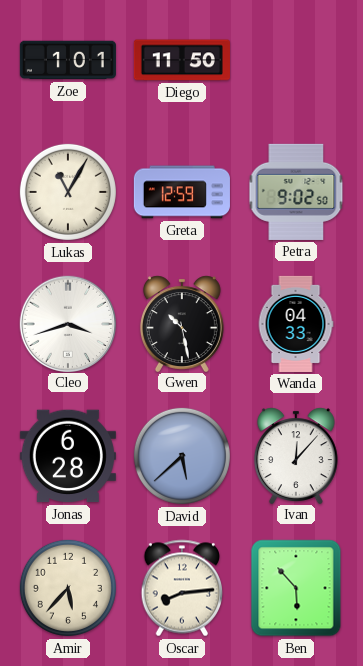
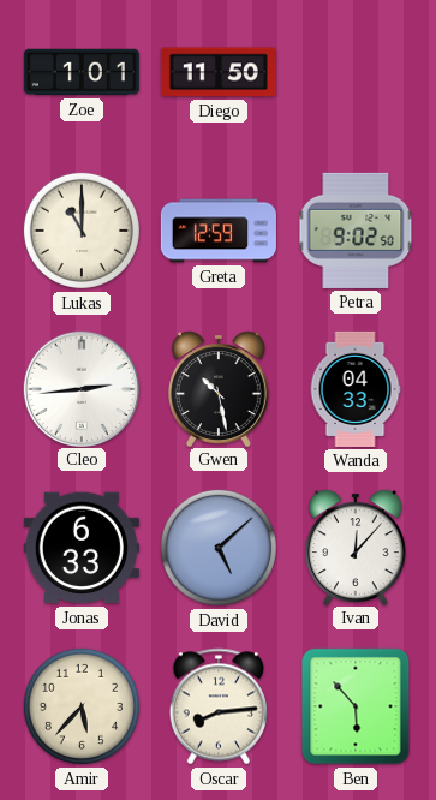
Lukas: 11:05 -> 11:00 (82, 231)
Cleo: 3:42 -> 2:44 (80, 388)
Jonas: 6:28 -> 6:33 (82, 548)
David: 5:38 -> 5:08 (219, 548)
